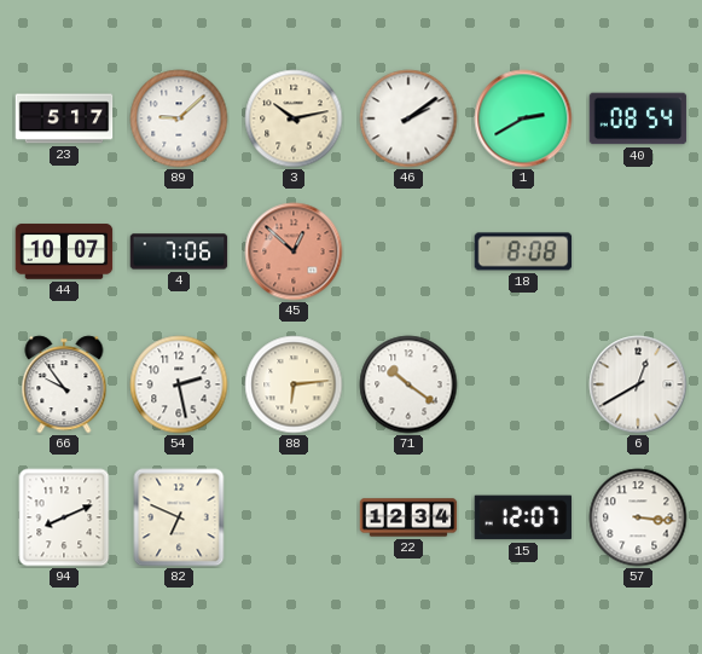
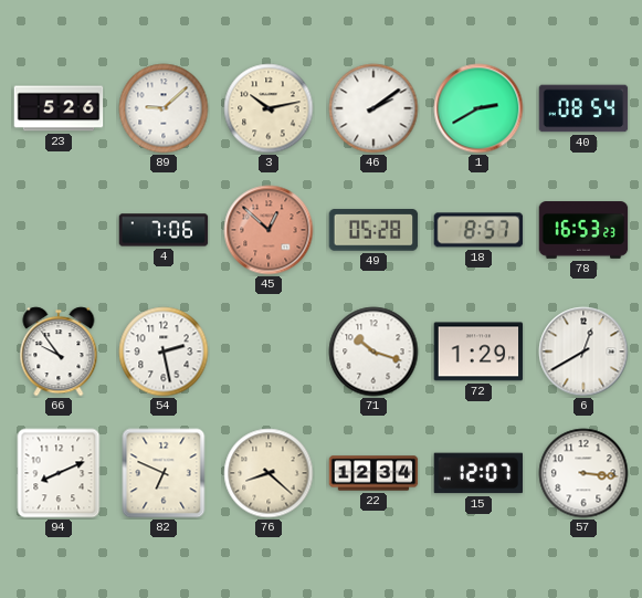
23: 5:17 -> 5:26 (59, 108)
44: 10:07 -> none (64, 251)
49: none -> 05:28 (373, 230)
18: 8:08 -> 8:57 (478, 230)
78: none -> 16:53 (583, 230)
88: 6:14 -> none (294, 384)
71: 10:21 -> 10:18 (373, 352)
72: none -> 1:29 (478, 352)
76: none -> 8:22 (269, 473)
